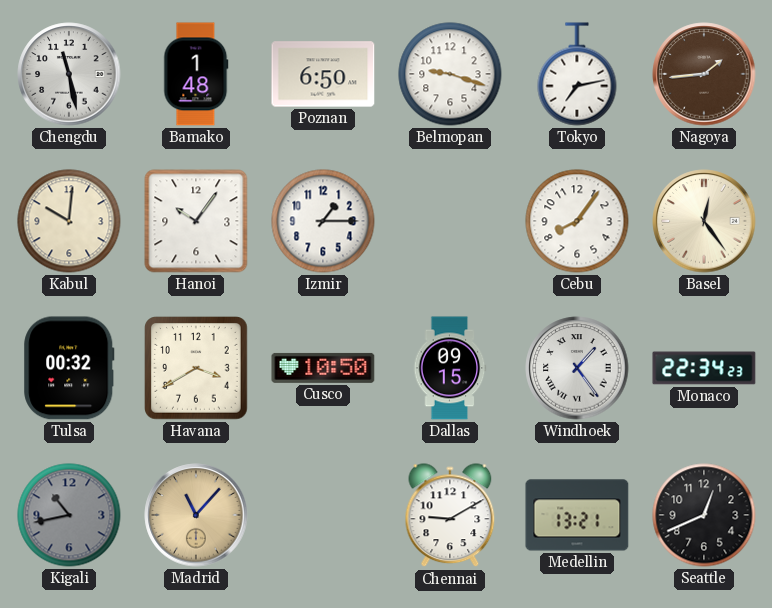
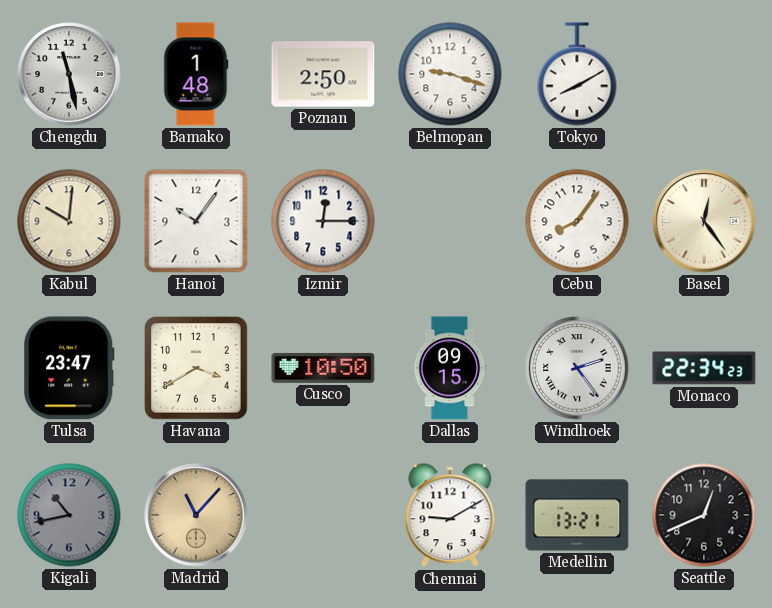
Poznan: 6:50 -> 2:50 (323, 74)
Tokyo: 7:13 -> 8:10 (577, 74)
Nagoya: 1:44 -> none (704, 74)
Izmir: 1:15 -> 12:15 (323, 221)
Tulsa: 00:32 -> 23:47 (69, 368)
Windhoek: 1:24 -> 2:24 (577, 368)
